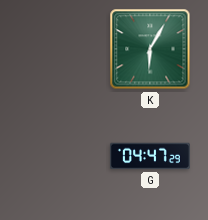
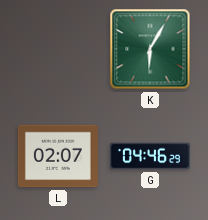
L: none -> 02:07 (58, 156)
G: 04:47 -> 04:46 (150, 156)
